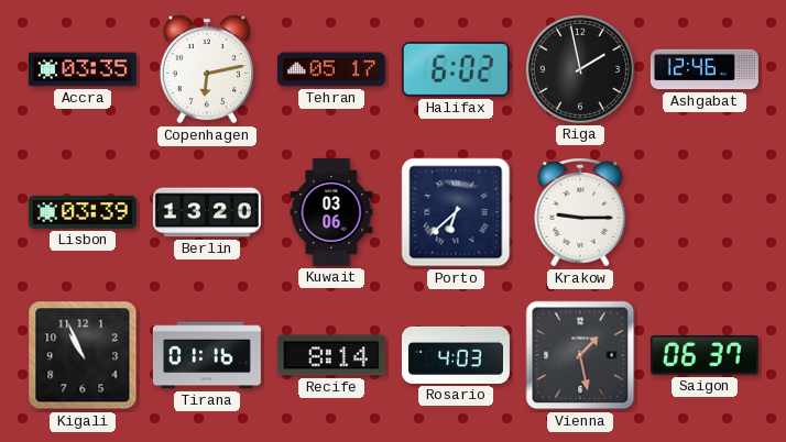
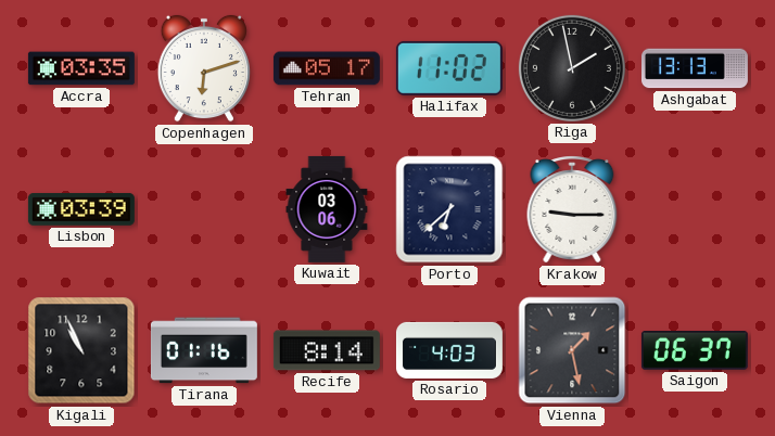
Copenhagen: 6:13 -> 6:12 (204, 68)
Halifax: 6:02 -> 11:02 (449, 68)
Ashgabat: 12:46 -> 13:13 (695, 68)
Berlin: 13:20 -> none (207, 212)
